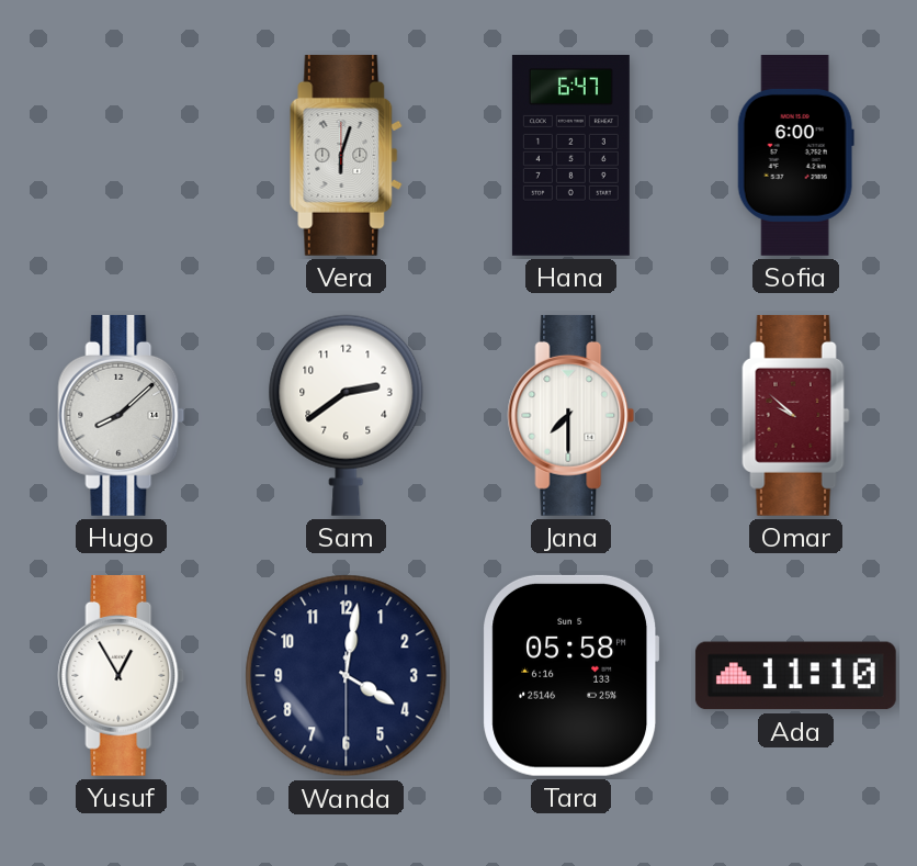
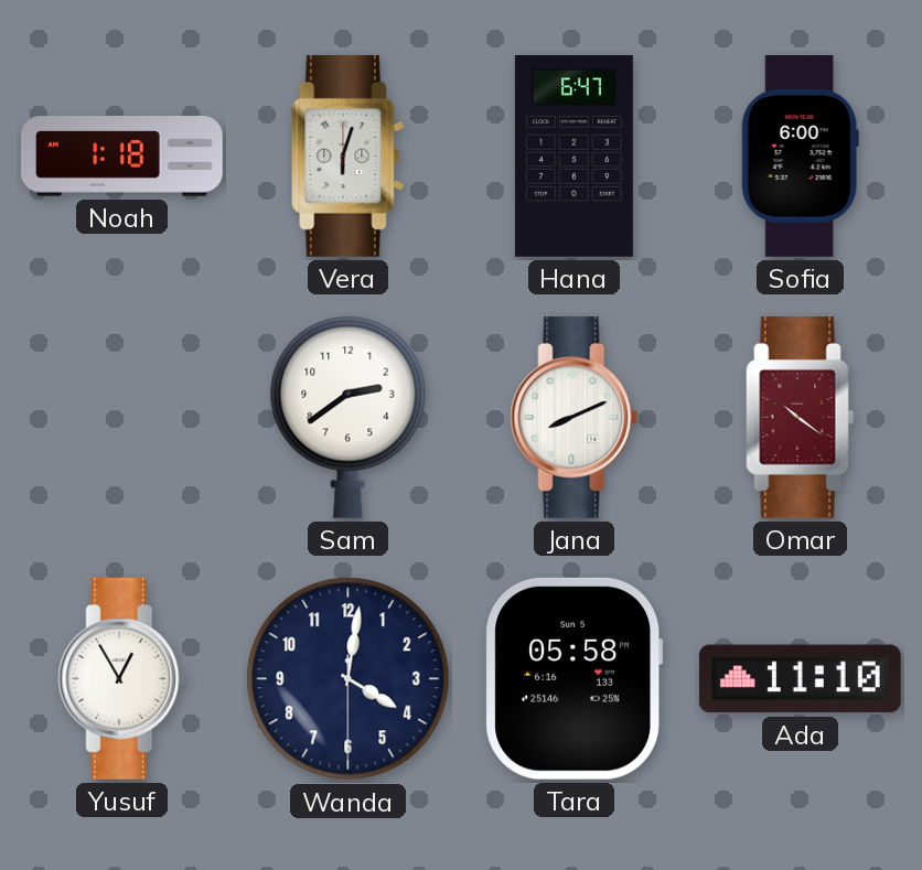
Noah: none -> 1:18 (122, 157)
Hugo: 8:08 -> none (122, 415)
Jana: 7:30 -> 8:11 (575, 417)
Omar: 9:52 -> 10:21 (801, 417)
